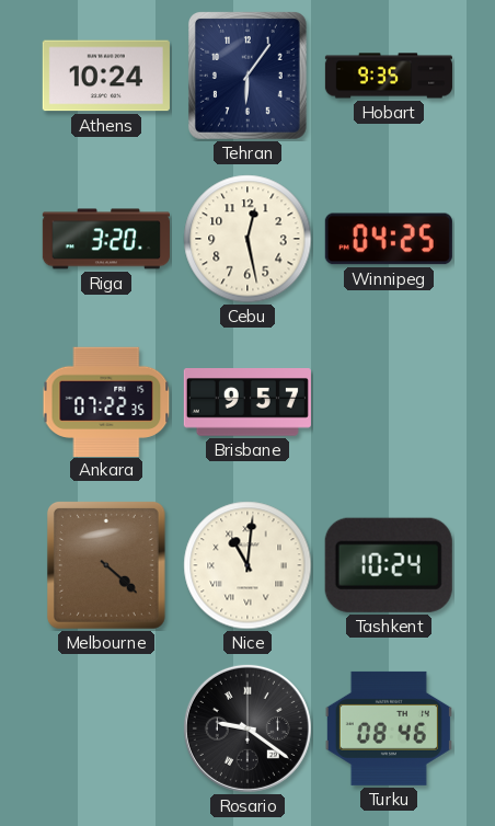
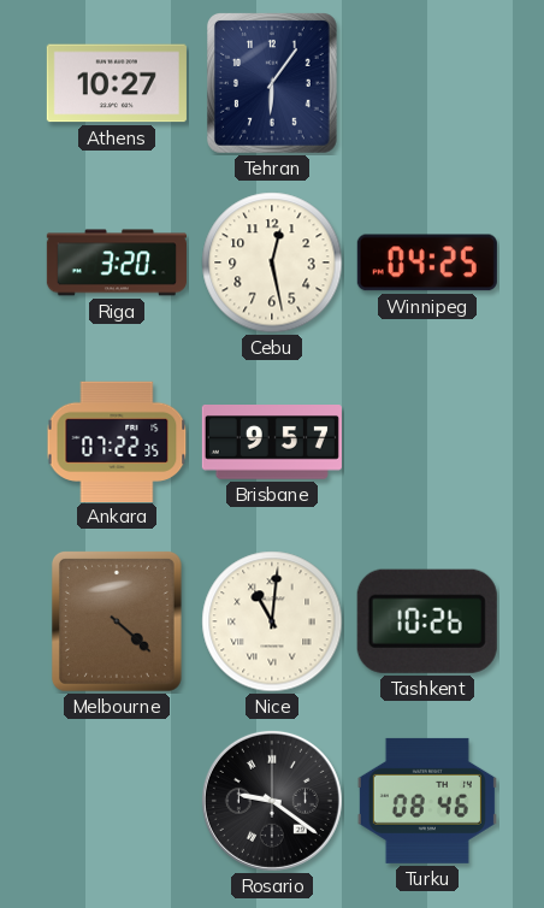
Athens: 10:24 -> 10:27 (117, 83)
Hobart: 9:35 -> none (389, 76)
Tashkent: 10:24 -> 10:26 (427, 621)
